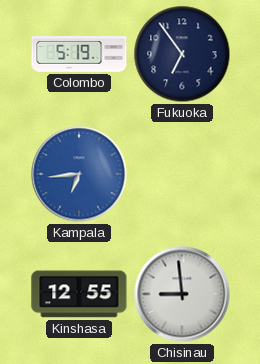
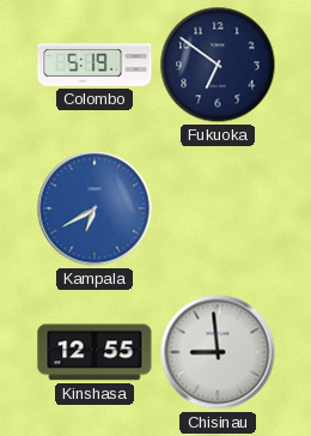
Fukuoka: 6:54 -> 6:51 (218, 65)
Kampala: 6:44 -> 6:40 (94, 208)
